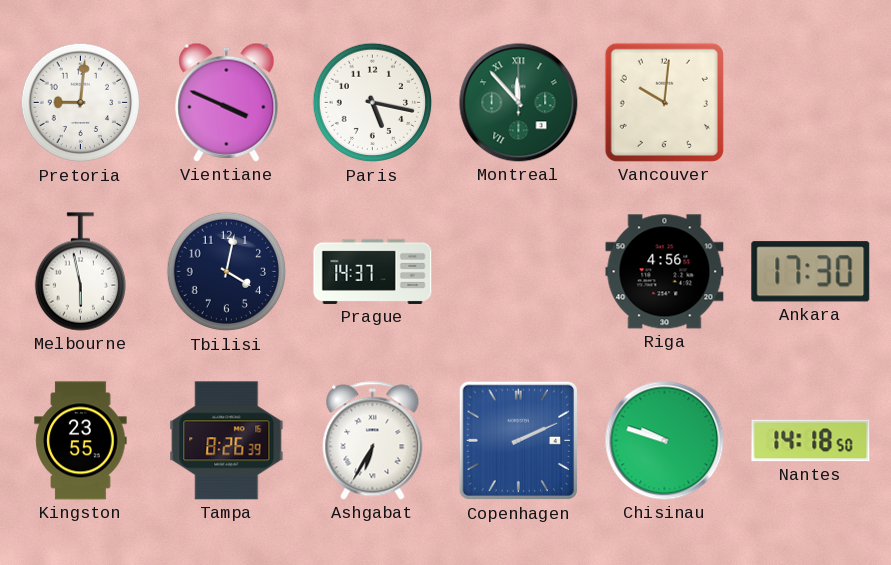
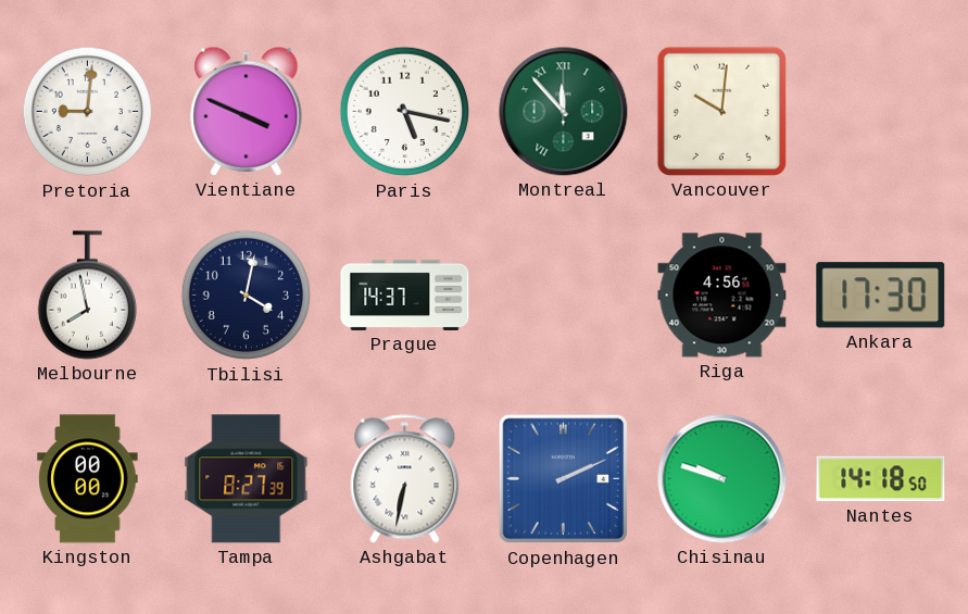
Melbourne: 5:58 -> 7:58 (87, 296)
Kingston: 23:55 -> 00:00 (88, 479)
Tampa: 8:26 -> 8:27 (247, 479)
Ashgabat: 6:35 -> 6:32 (405, 479)
